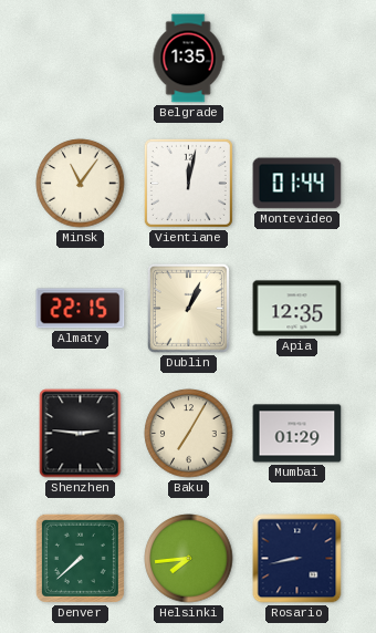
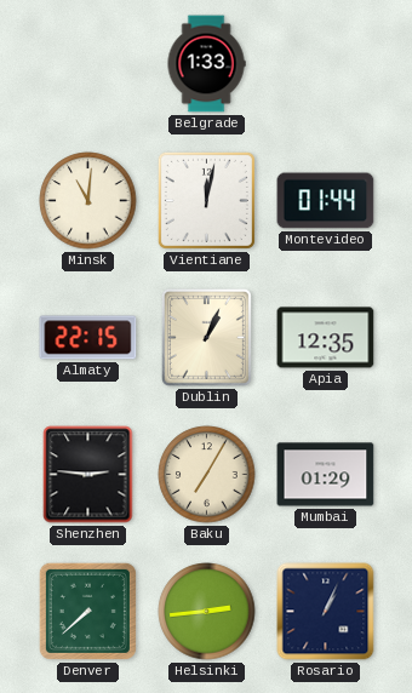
Belgrade: 1:35 -> 1:33 (206, 64)
Minsk: 11:06 -> 11:01 (88, 201)
Helsinki: 7:44 -> 2:44 (207, 612)
Rosario: 8:43 -> 1:04 (326, 612)
